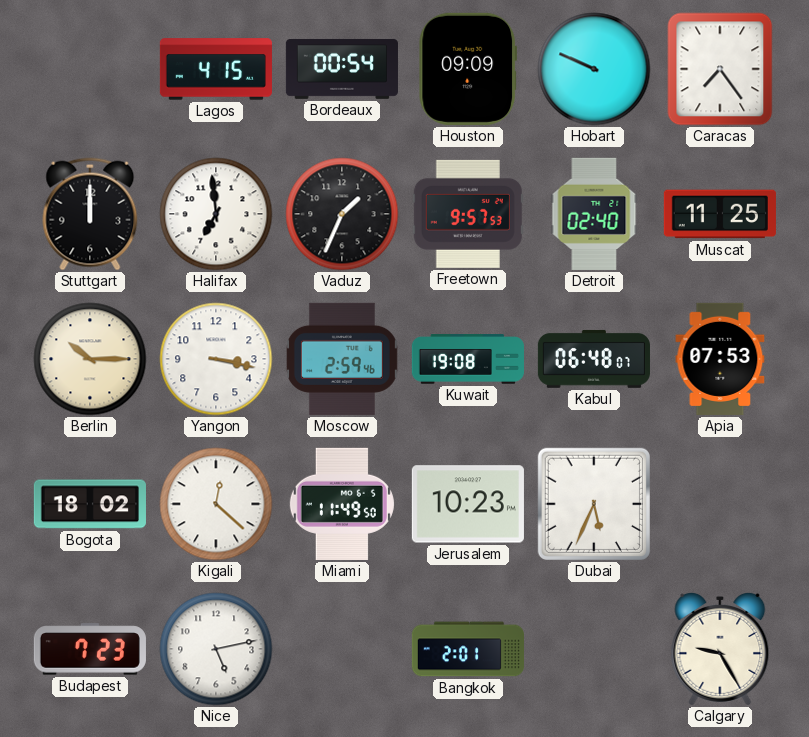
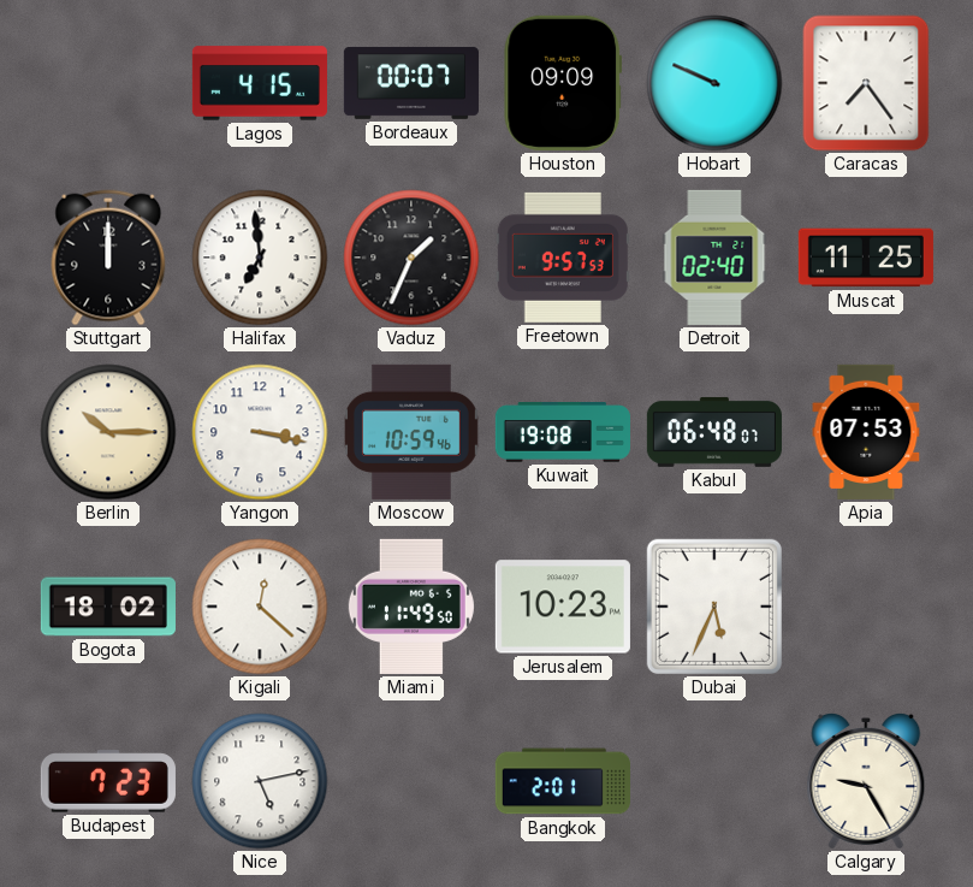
Bordeaux: 00:54 -> 00:07 (411, 83)
Moscow: 2:59 -> 10:59 (411, 432)
